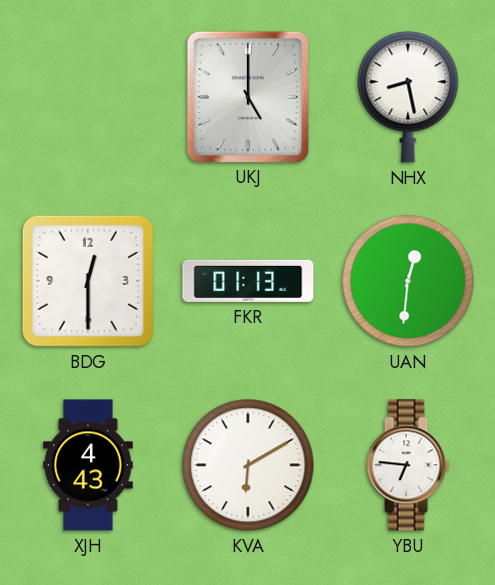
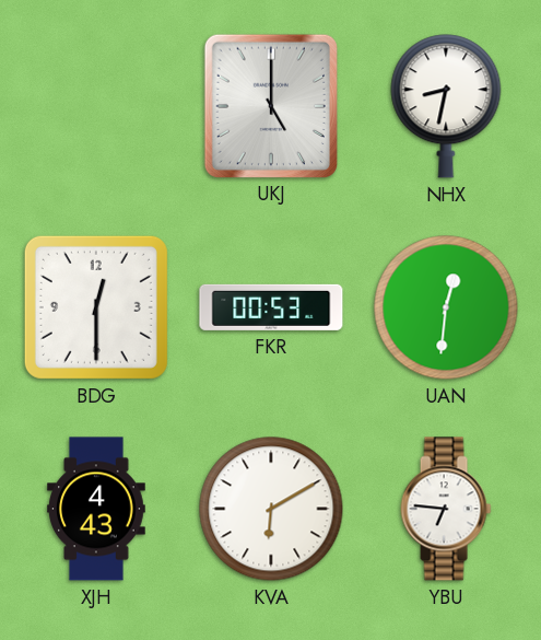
NHX: 8:28 -> 8:32 (446, 106)
FKR: 01:13 -> 00:53 (271, 307)
